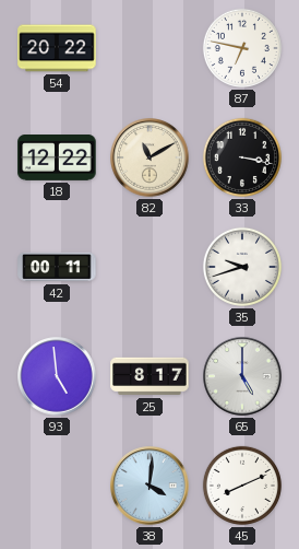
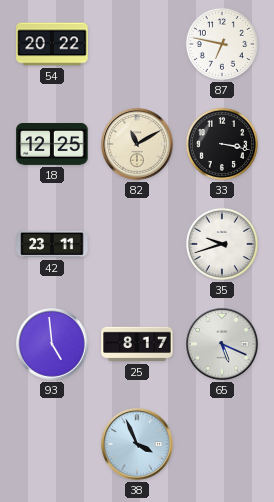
18: 12:22 -> 12:25 (52, 145)
42: 00:11 -> 23:11 (52, 244)
65: 5:00 -> 5:19 (222, 344)
38: 4:01 -> 3:56 (137, 444)
45: 8:11 -> none (242, 486)
